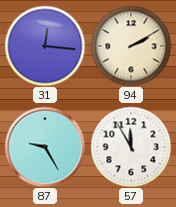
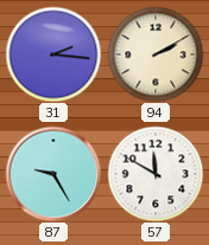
31: 12:16 -> 2:16 (53, 54)
57: 11:55 -> 11:50 (156, 174)
